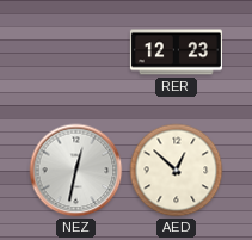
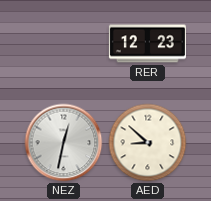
AED: 12:52 -> 8:52 (148, 143)
